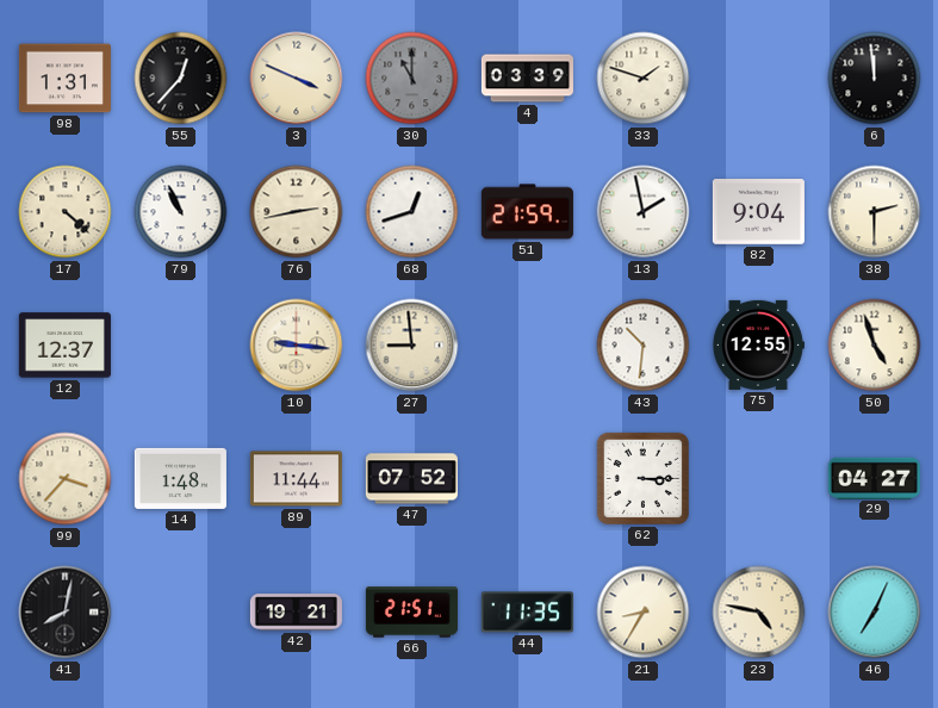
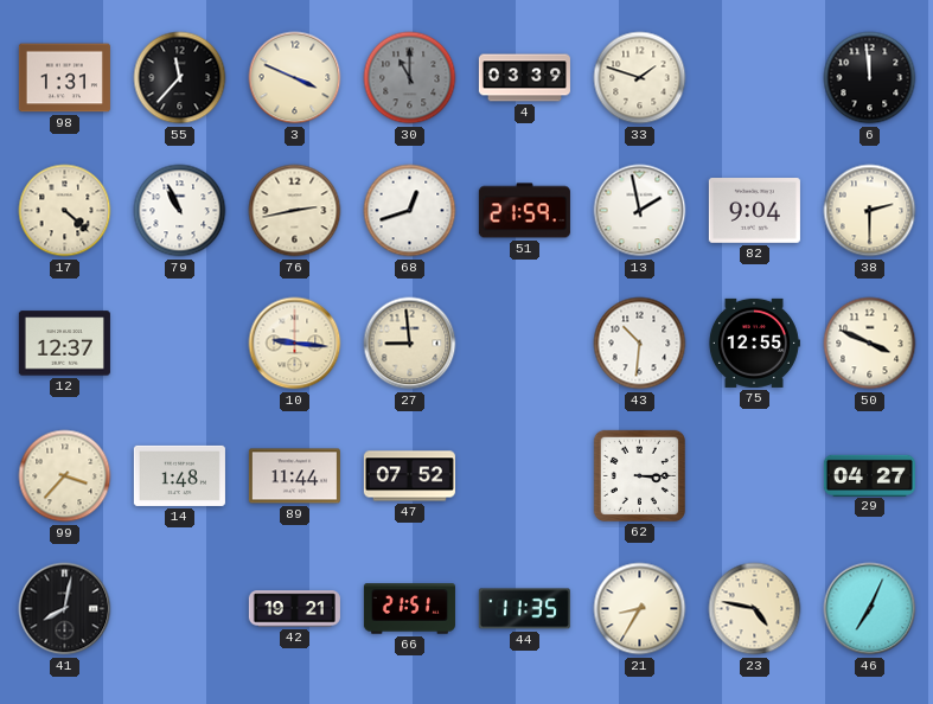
55: 12:37 -> 11:37 (180, 78)
50: 4:57 -> 3:49 (870, 344)
